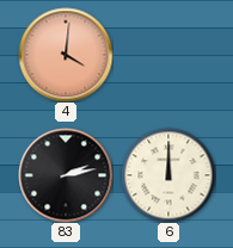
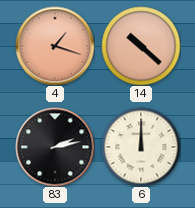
4: 4:01 -> 1:18 (55, 46)
14: none -> 10:22 (141, 46)
